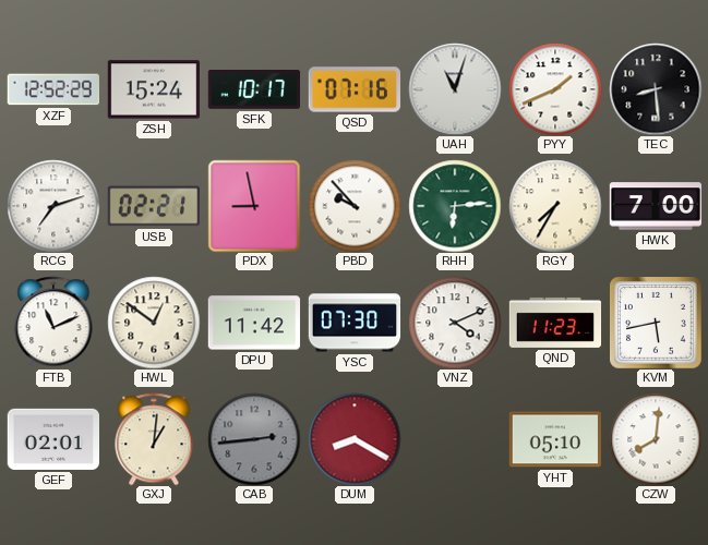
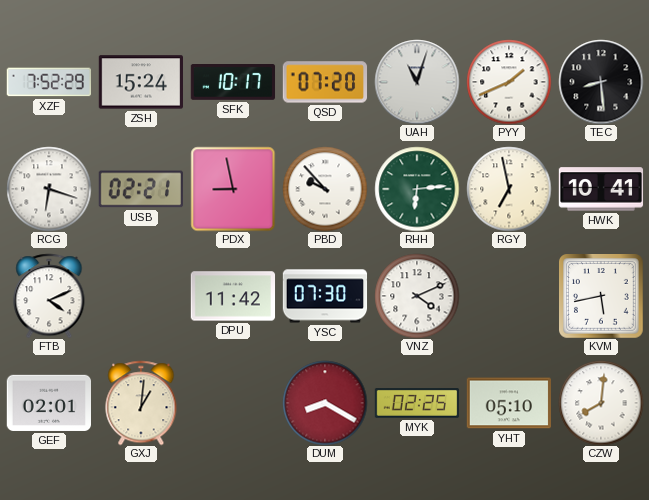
XZF: 12:52 -> 7:52 (48, 82)
QSD: 07:16 -> 07:20 (325, 82)
RCG: 7:12 -> 6:18 (49, 189)
RGY: 7:35 -> 6:58 (509, 189)
HWK: 7:00 -> 10:41 (601, 189)
FTB: 11:11 -> 4:11 (49, 296)
HWL: 12:51 -> none (154, 323)
QND: 11:23 -> none (555, 323)
CAB: 2:44 -> none (254, 439)
MYK: none -> 02:25 (417, 404)
